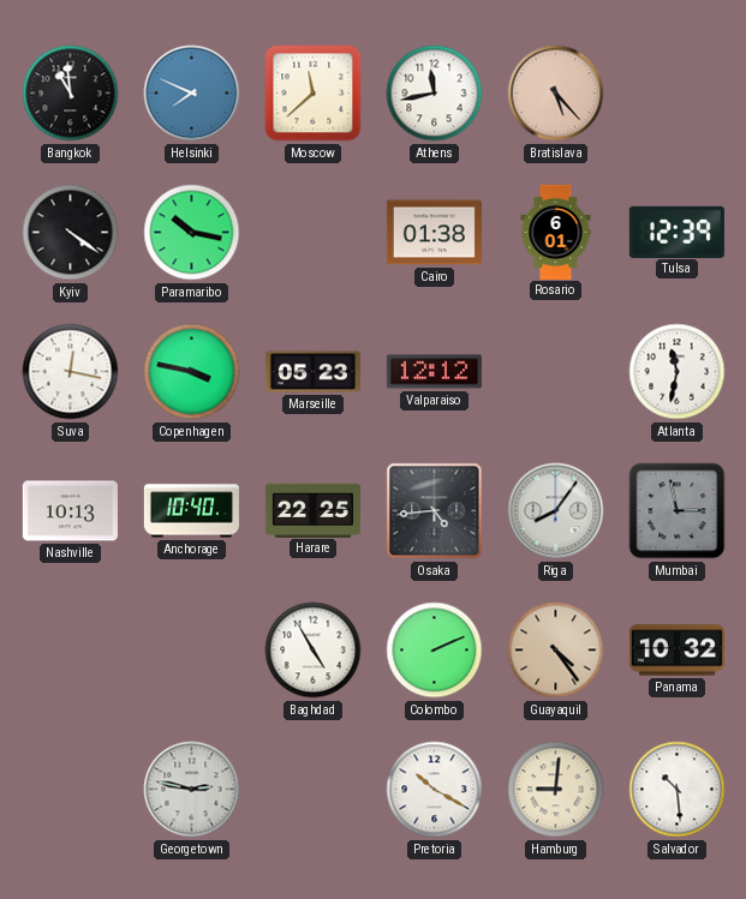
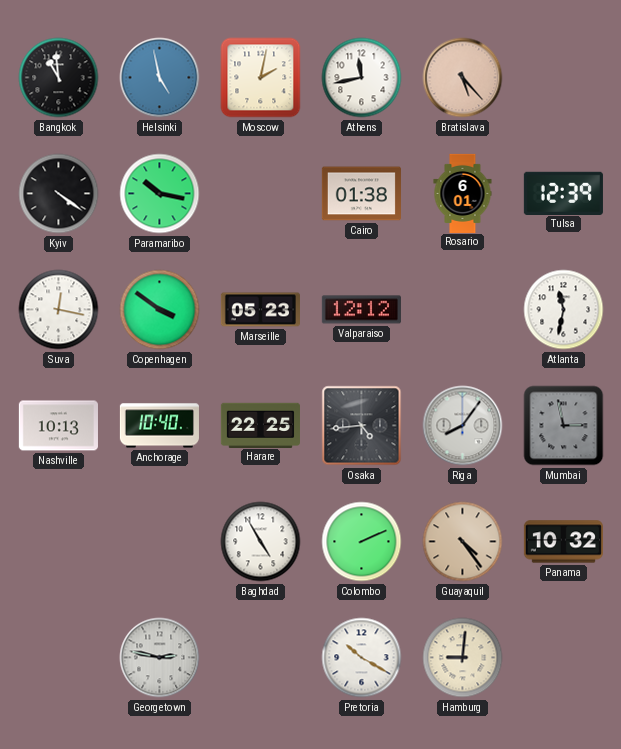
Helsinki: 7:49 -> 4:58 (160, 78)
Moscow: 11:38 -> 2:02 (261, 78)
Copenhagen: 3:47 -> 3:51 (160, 310)
Salvador: 10:29 -> none (678, 790)
